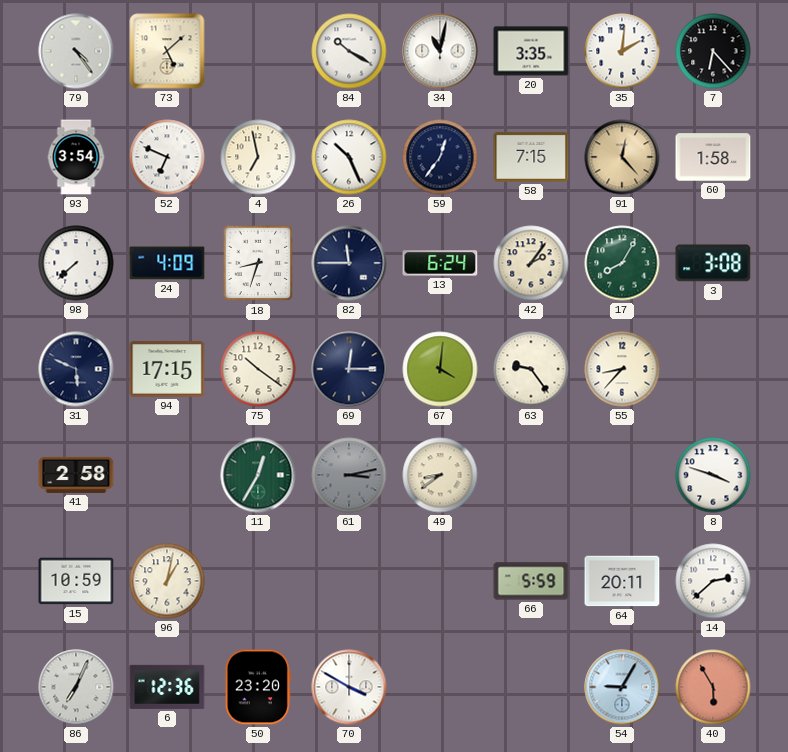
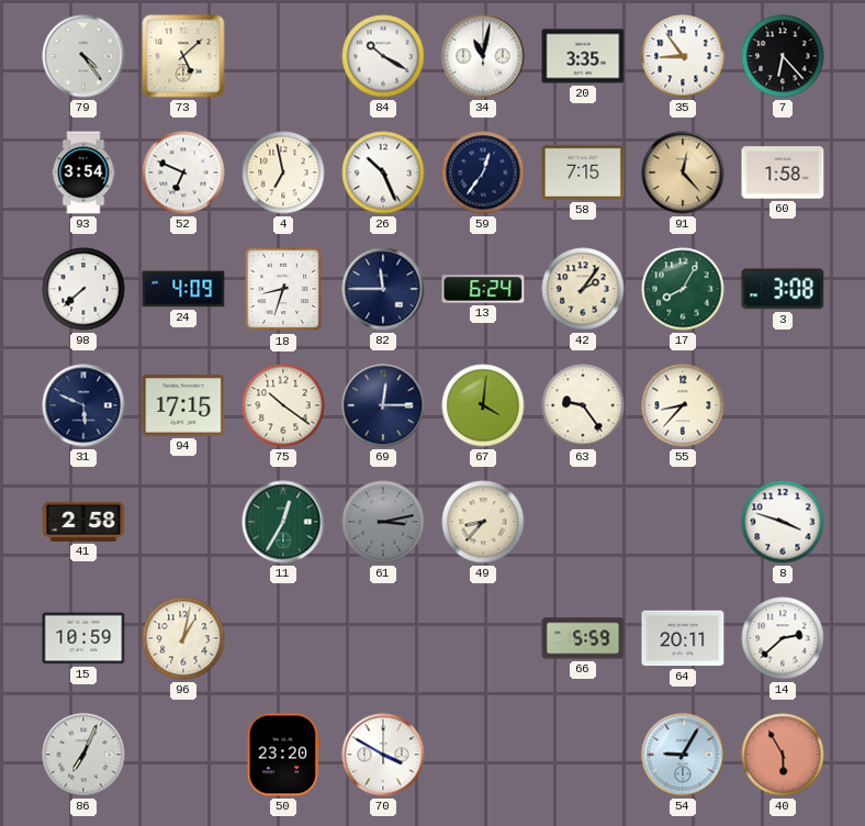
35: 2:01 -> 8:54 (683, 56)
49: 8:39 -> 8:37 (483, 522)
6: 12:36 -> none (167, 687)
